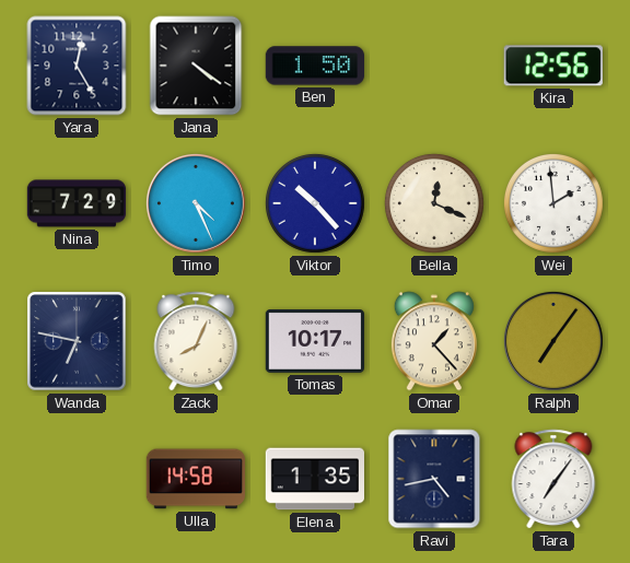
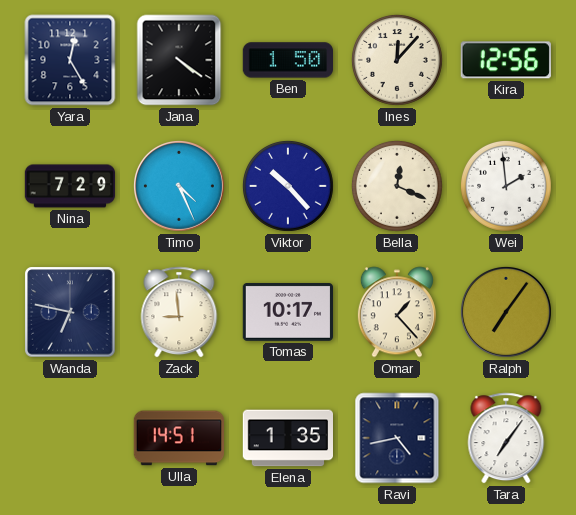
Ines: none -> 12:07 (398, 61)
Zack: 8:04 -> 8:59 (179, 312)
Ulla: 14:58 -> 14:51 (178, 438)
